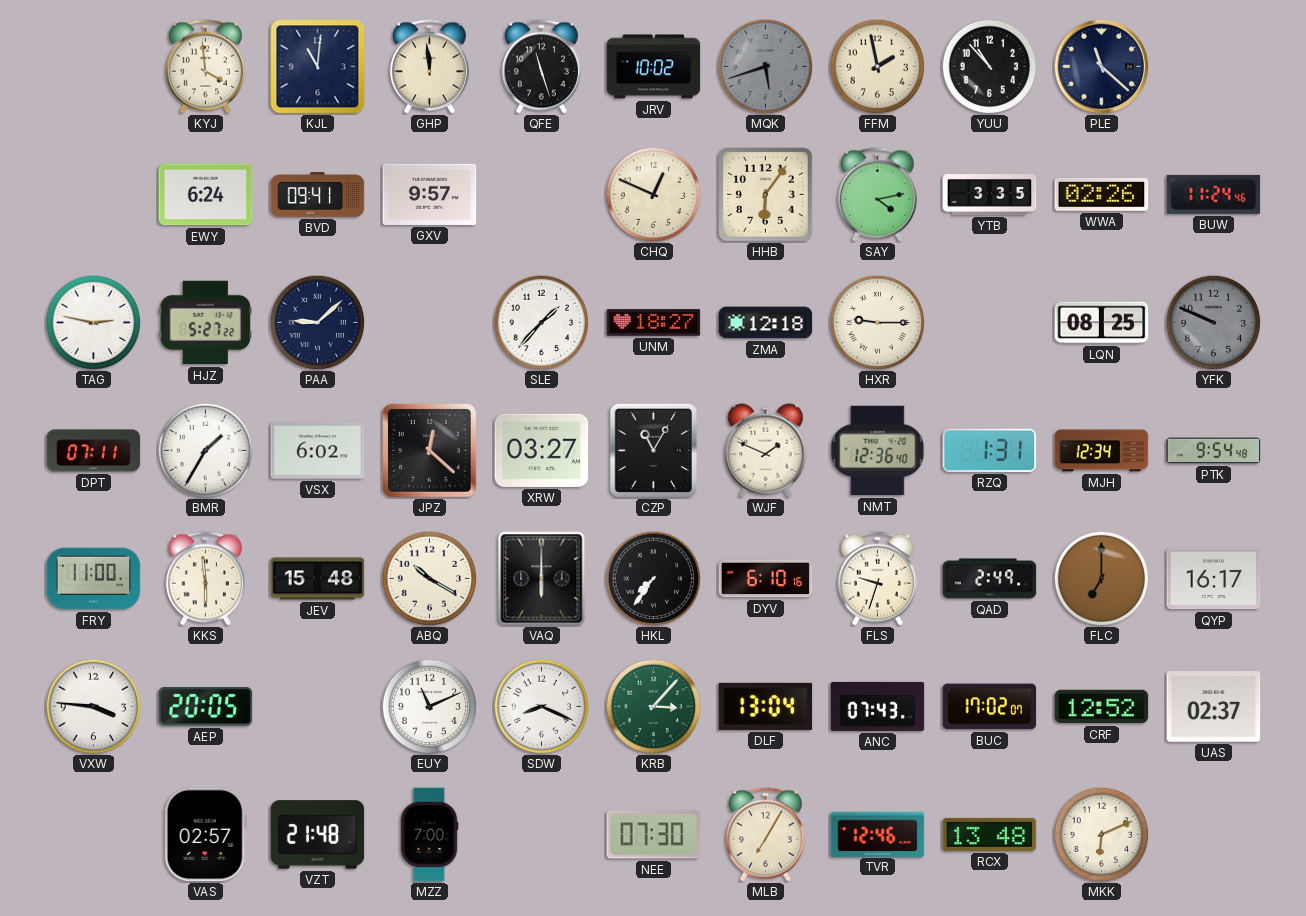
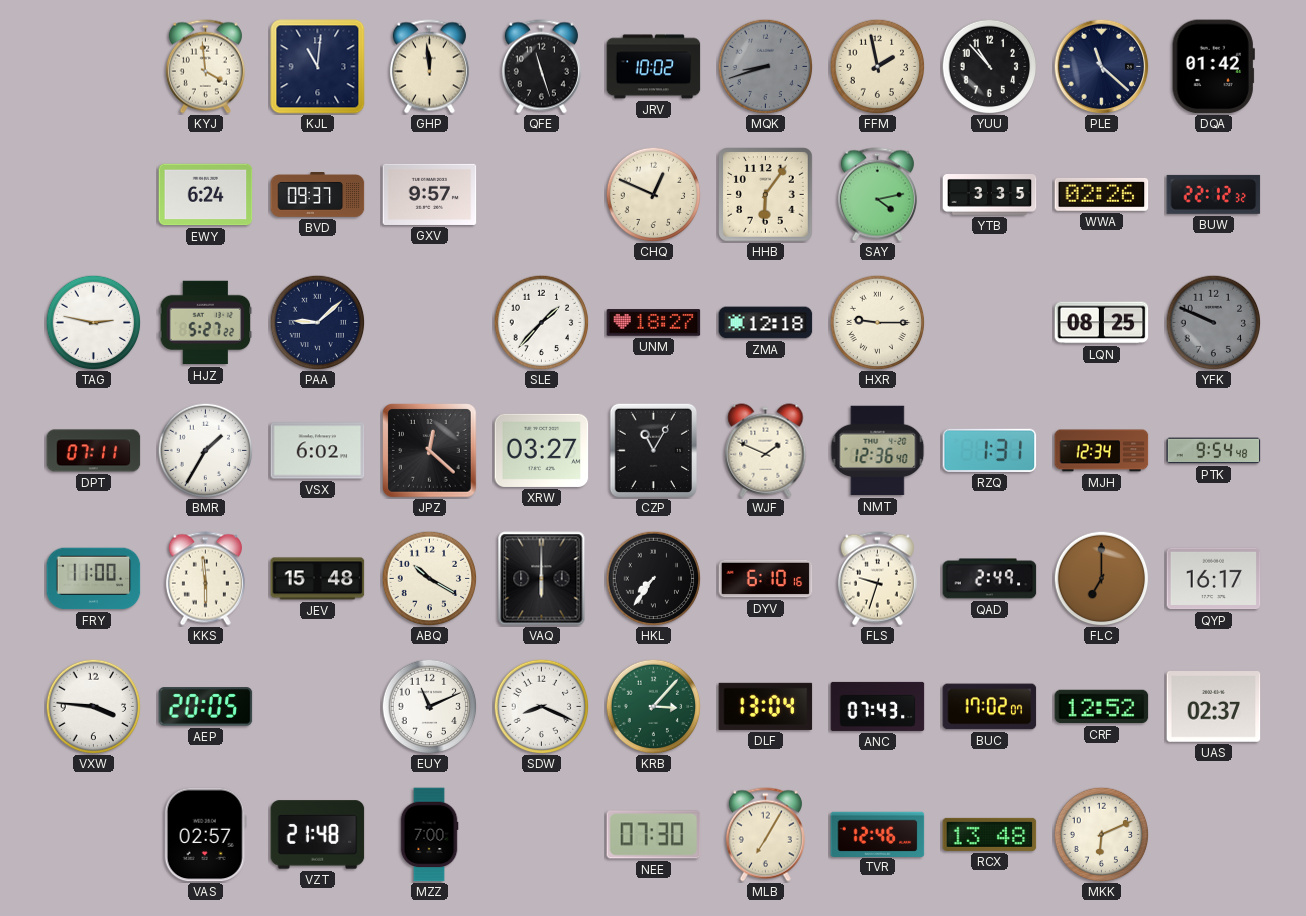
MQK: 5:42 -> 8:42 (765, 66)
DQA: none -> 01:42 (1213, 67)
BVD: 09:41 -> 09:37 (318, 195)
BUW: 11:24 -> 22:12 (1214, 194)
